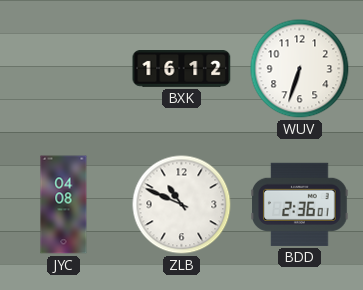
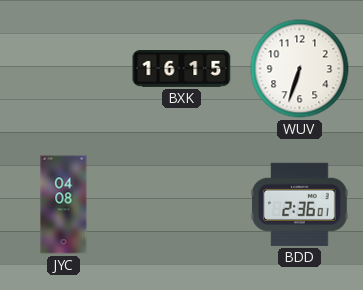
BXK: 16:12 -> 16:15 (182, 69)
ZLB: 10:49 -> none (182, 205)
